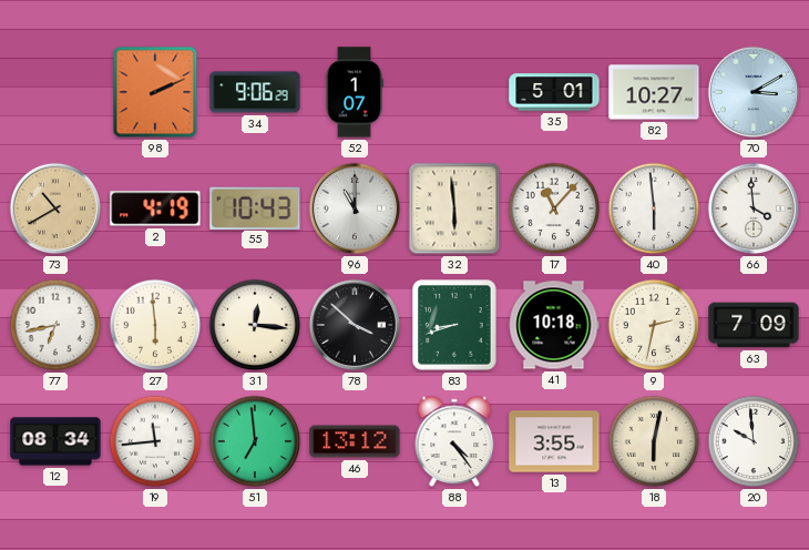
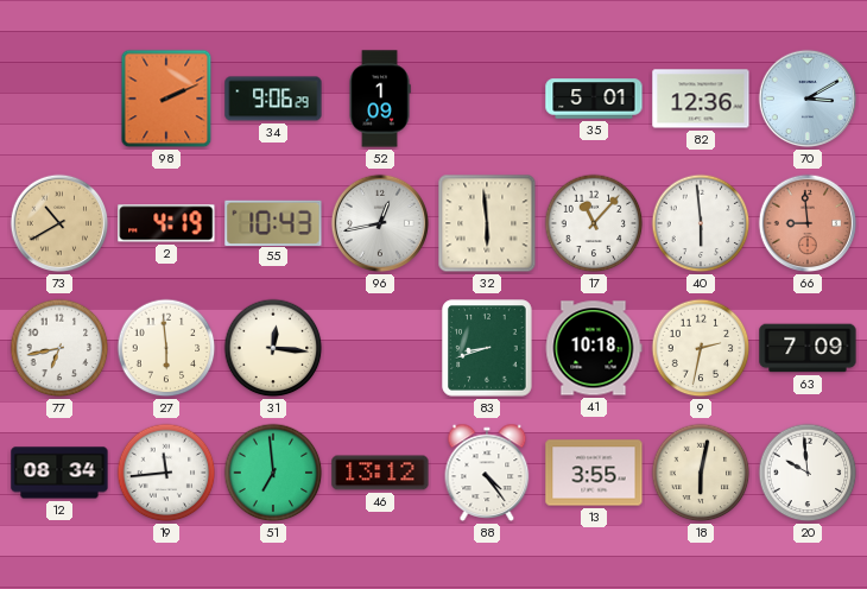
52: 1:07 -> 1:09 (380, 99)
82: 10:27 -> 12:36 (701, 99)
96: 11:00 -> 12:43 (380, 223)
66: 3:59 -> 8:59 (808, 223)
66 dial: white -> salmon (808, 223)
78: 3:52 -> none (355, 325)
